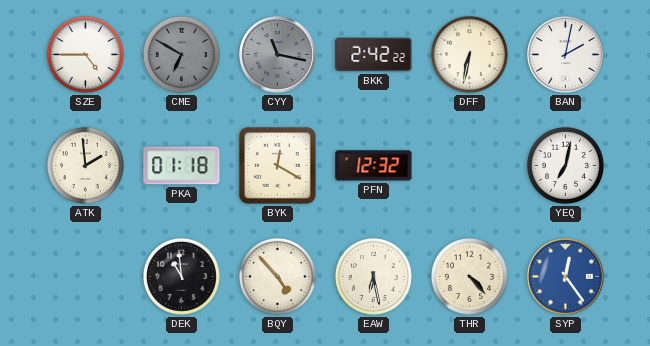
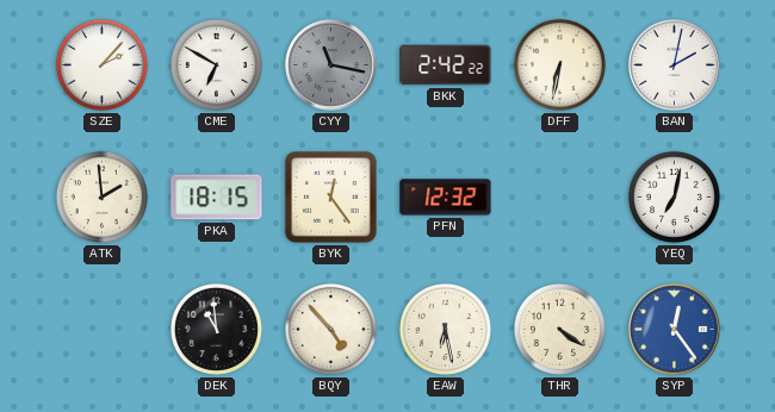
SZE: 4:45 -> 2:07 (101, 64)
CME dial: grey -> white (216, 64)
PKA: 01:18 -> 18:15 (217, 198)
BYK: 12:20 -> 12:24 (331, 198)
THR: 4:23 -> 4:21 (559, 329)
